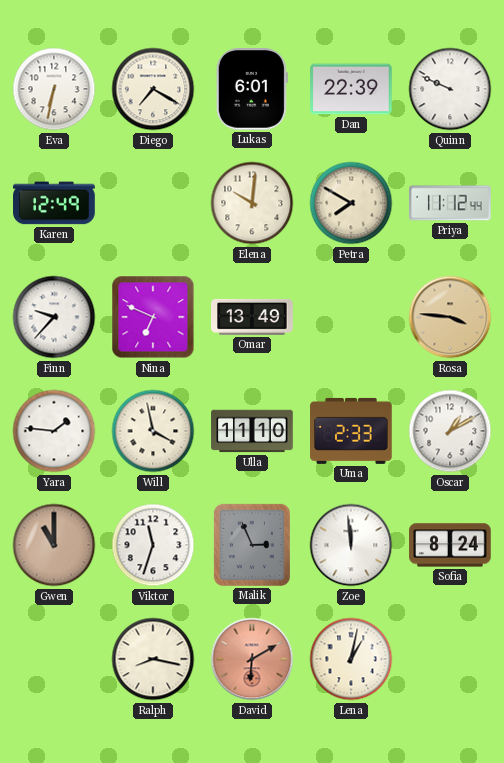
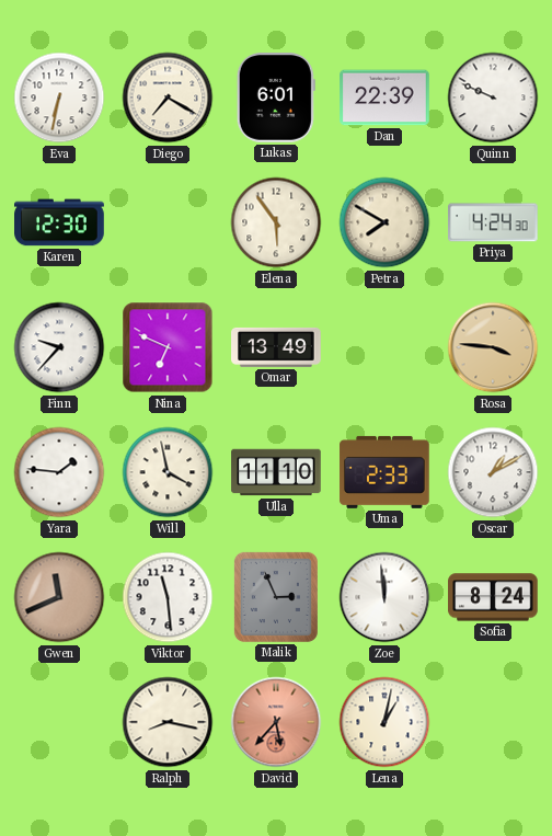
Karen: 12:49 -> 12:30 (59, 222)
Elena: 10:01 -> 5:54 (276, 222)
Priya: 11:12 -> 4:24 (493, 222)
Gwen: 11:00 -> 11:41 (59, 597)
Viktor: 11:33 -> 11:29 (168, 597)
David: 6:10 -> 5:37 (276, 722)
